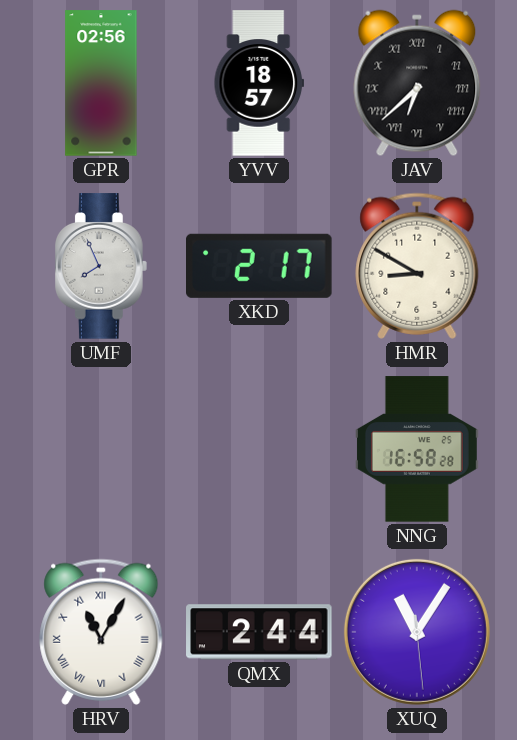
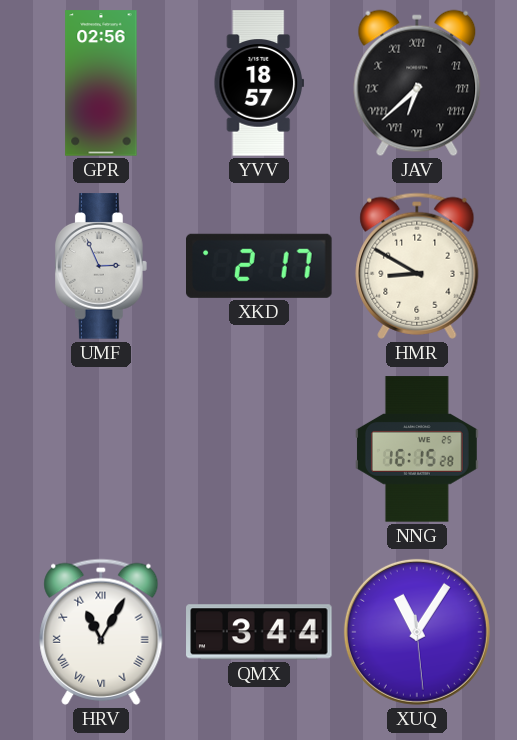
UMF: 7:56 -> 2:56 (102, 266)
NNG: 16:58 -> 16:15 (418, 449)
QMX: 2:44 -> 3:44 (259, 632)
